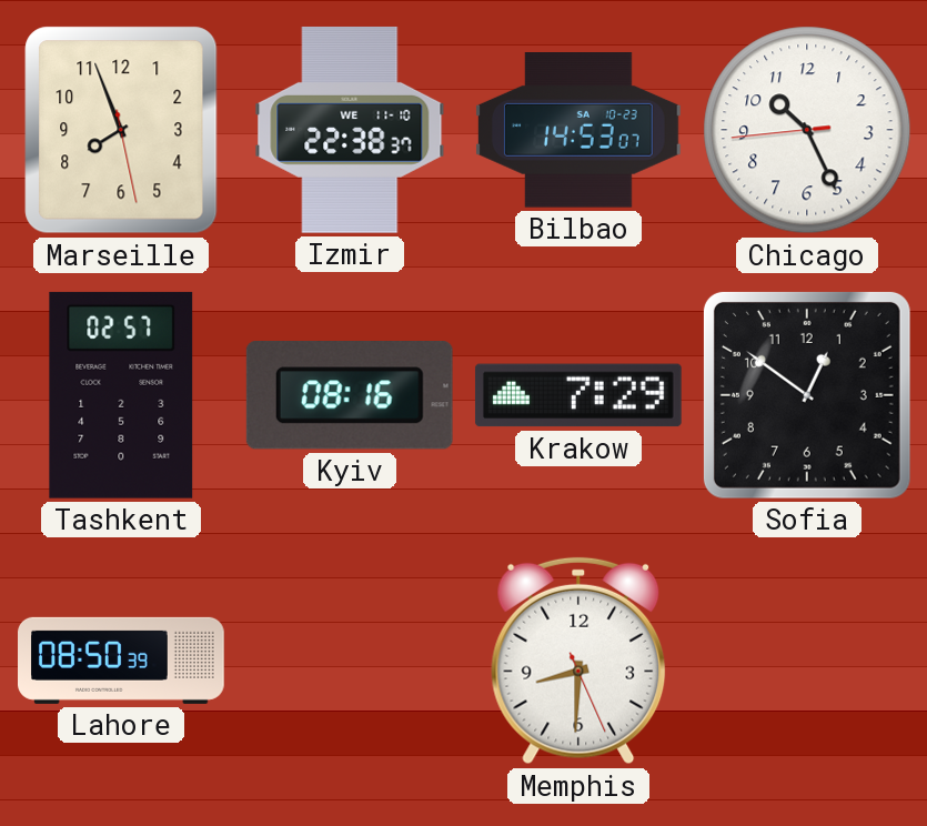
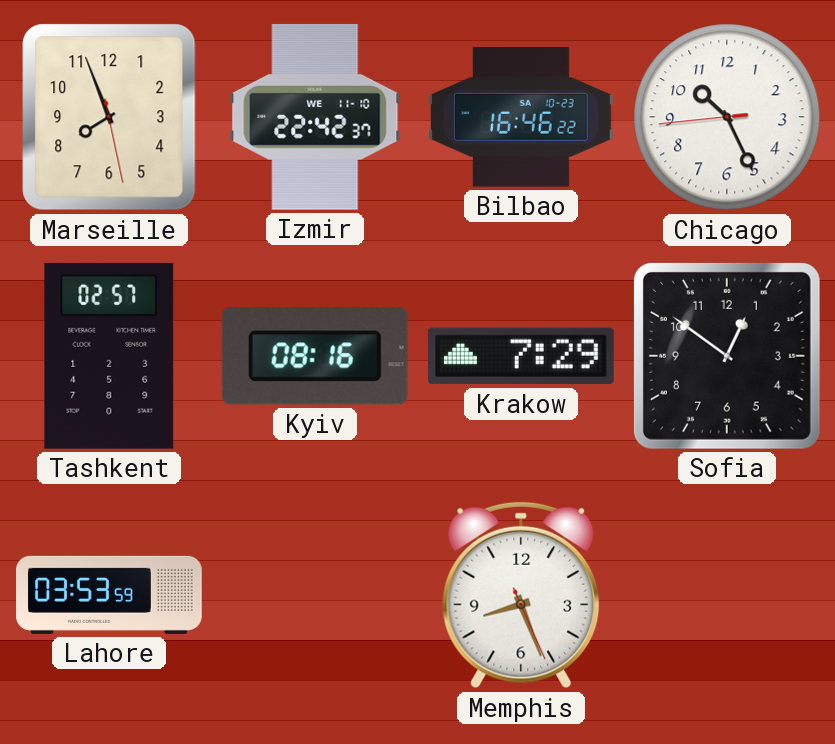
Izmir: 22:38 -> 22:42 (315, 117)
Bilbao: 14:53 -> 16:46 (521, 118)
Lahore: 08:50 -> 03:53 (110, 595)
Memphis: 8:30 -> 8:26 (521, 595)
